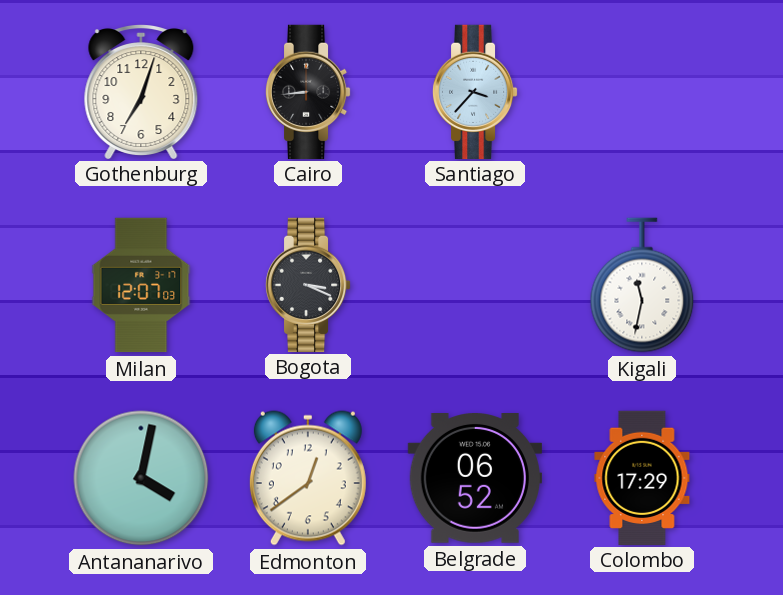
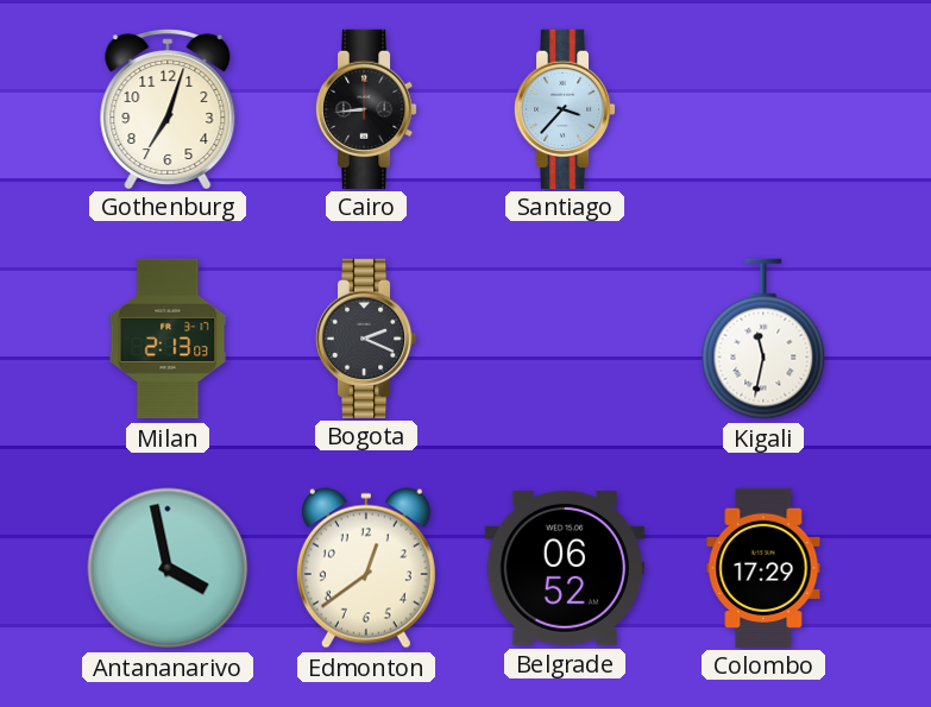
Milan: 12:07 -> 2:13 (168, 339)
Bogota: 3:19 -> 2:19 (366, 337)
Antananarivo: 4:02 -> 3:58 (168, 568)
